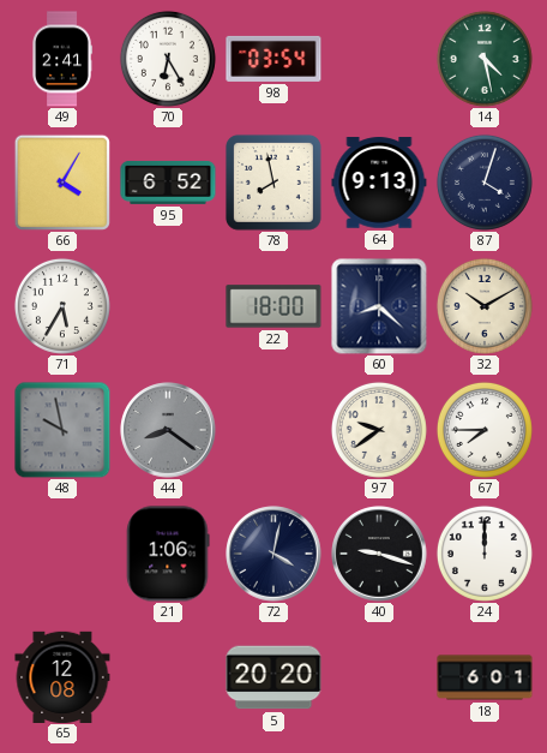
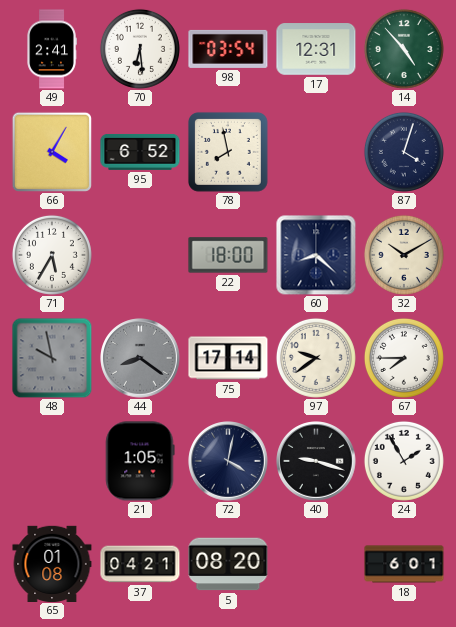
70: 6:25 -> 6:29 (140, 49)
17: none -> 12:31 (316, 49)
14: 4:28 -> 4:53 (404, 49)
64: 9:13 -> none (379, 183)
75: none -> 17:14 (228, 358)
21: 1:06 -> 1:05 (140, 461)
24: 12:00 -> 1:55 (404, 461)
65: 12:08 -> 01:08 (52, 563)
37: none -> 04:21 (140, 564)
5: 20:20 -> 08:20 (228, 564)
